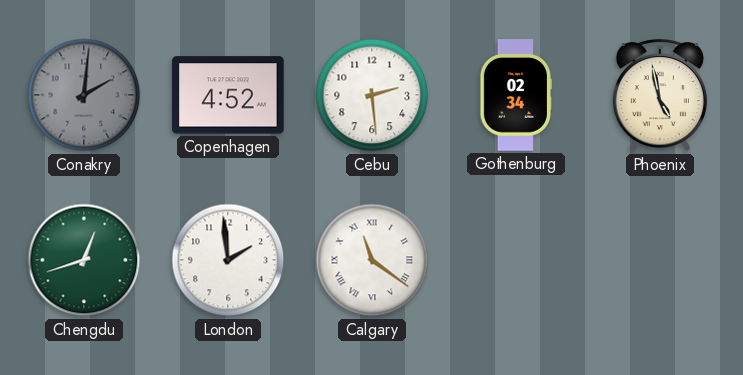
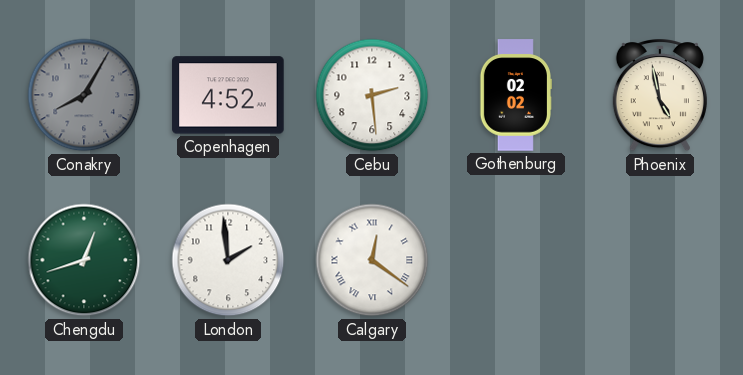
Conakry: 2:01 -> 8:05 (84, 95)
Gothenburg: 02:34 -> 02:02 (515, 95)
Calgary: 11:21 -> 12:21 (372, 260)
